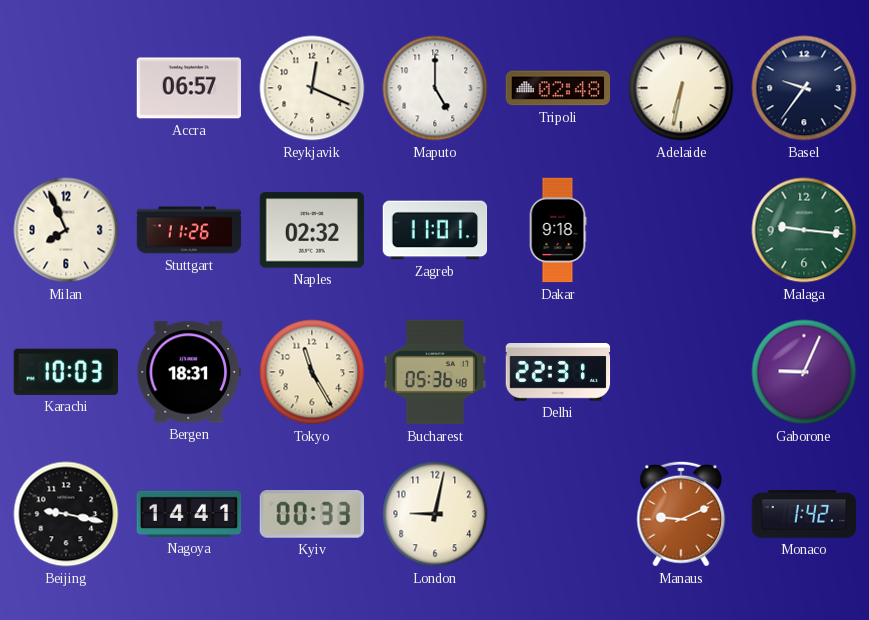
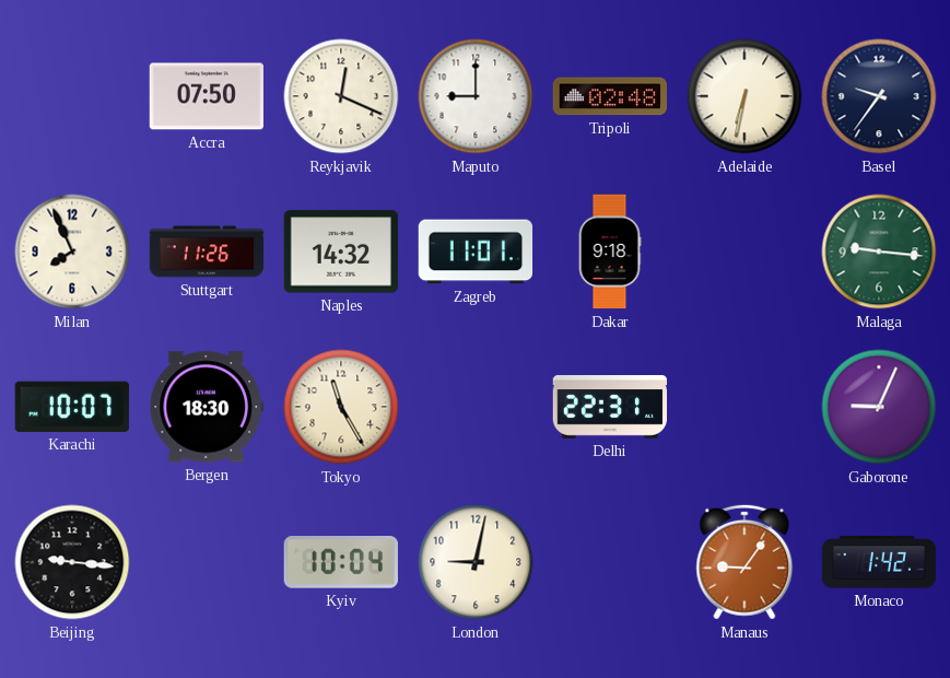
Accra: 06:57 -> 07:50 (207, 96)
Maputo: 5:00 -> 9:00 (476, 96)
Naples: 02:32 -> 14:32 (340, 252)
Karachi: 10:03 -> 10:07 (72, 407)
Bergen: 18:31 -> 18:30 (206, 407)
Bucharest: 05:36 -> none (435, 372)
Beijing: 9:17 -> 9:16 (72, 562)
Nagoya: 14:41 -> none (189, 514)
Kyiv: 00:33 -> 10:04 (340, 563)
Manaus: 9:11 -> 9:06 (744, 562)
